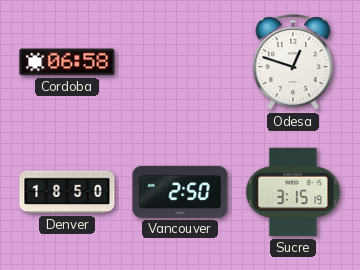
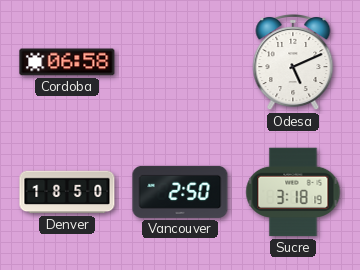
Odesa: 12:48 -> 5:11 (293, 63)
Sucre: 3:15 -> 3:18 (293, 192)
